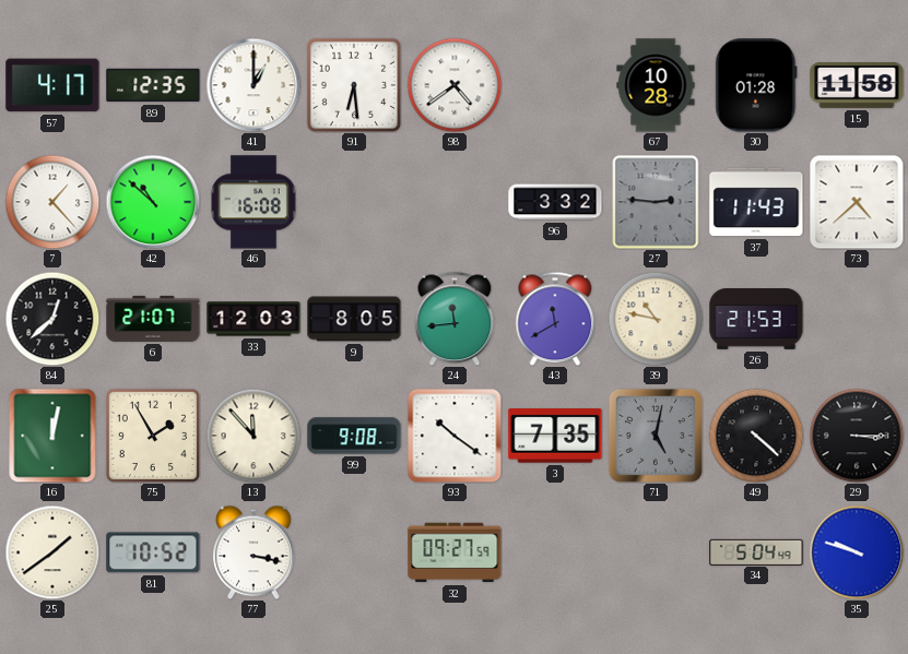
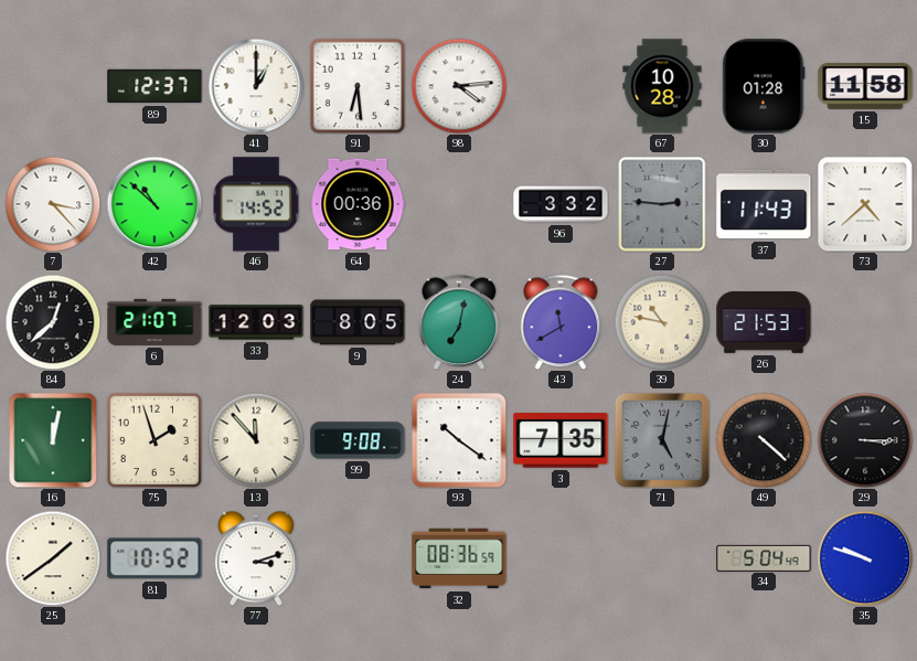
57: 4:17 -> none (52, 85)
89: 12:35 -> 12:37 (154, 86)
98: 4:39 -> 4:14 (459, 86)
7: 1:23 -> 3:23 (53, 204)
46: 16:08 -> 14:52 (257, 204)
64: none -> 00:36 (358, 204)
24: 11:44 -> 7:02 (459, 322)
75: 1:55 -> 1:57 (153, 439)
77: 3:17 -> 3:12 (257, 558)
32: 09:27 -> 08:36 (459, 558)
